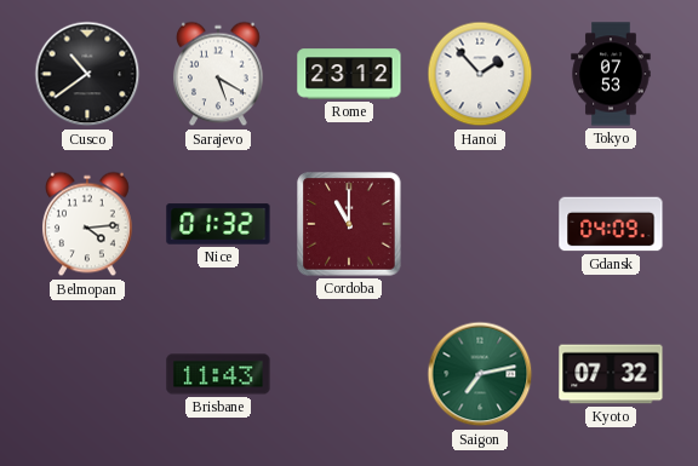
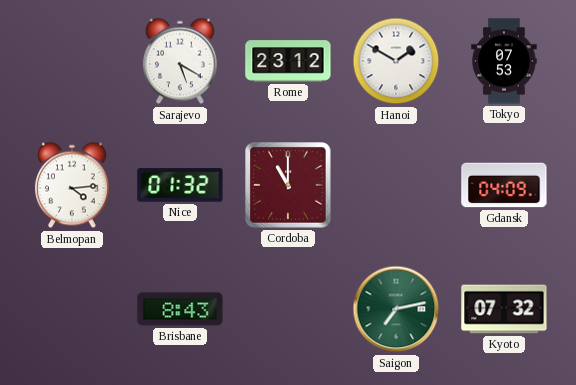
Cusco: 10:39 -> none (87, 74)
Hanoi: 1:53 -> 1:50 (396, 61)
Brisbane: 11:43 -> 8:43 (180, 309)
